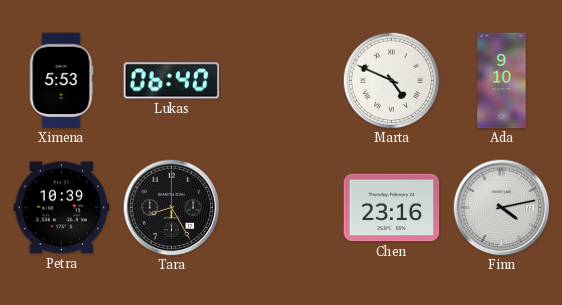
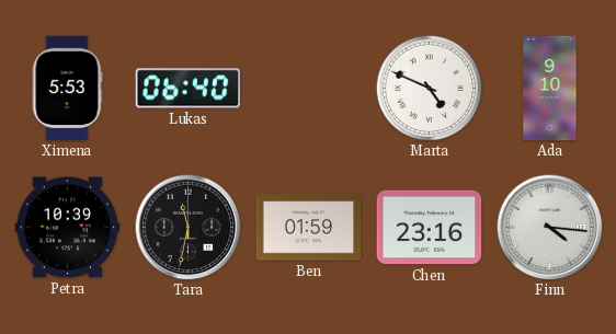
Tara: 8:25 -> 11:32 (189, 228)
Ben: none -> 01:59 (309, 228)
Finn: 4:13 -> 4:16 (550, 228)
